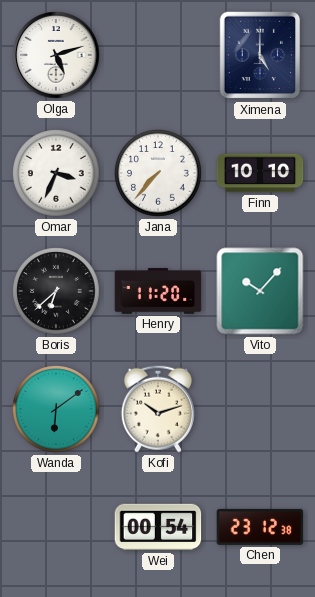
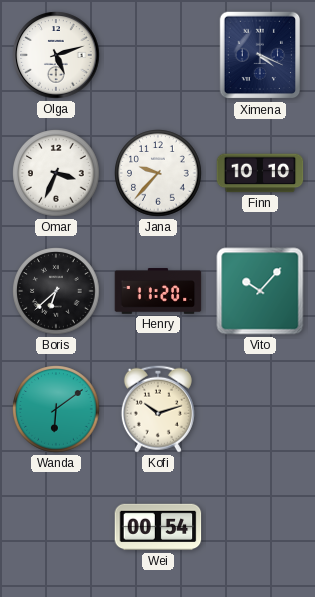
Ximena: 5:00 -> 4:19 (260, 55)
Jana: 7:37 -> 9:37 (158, 173)
Chen: 23:12 -> none (260, 527)
